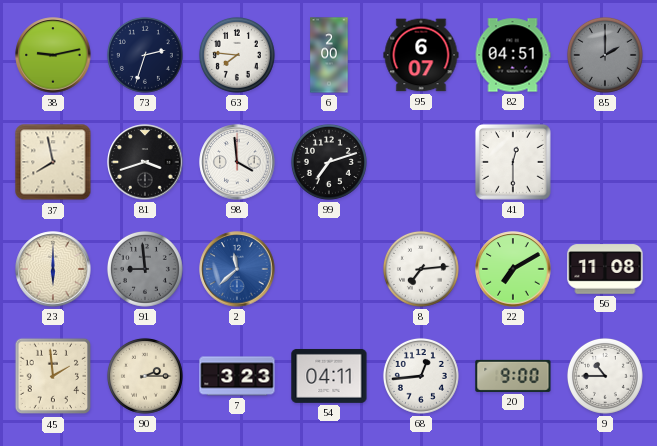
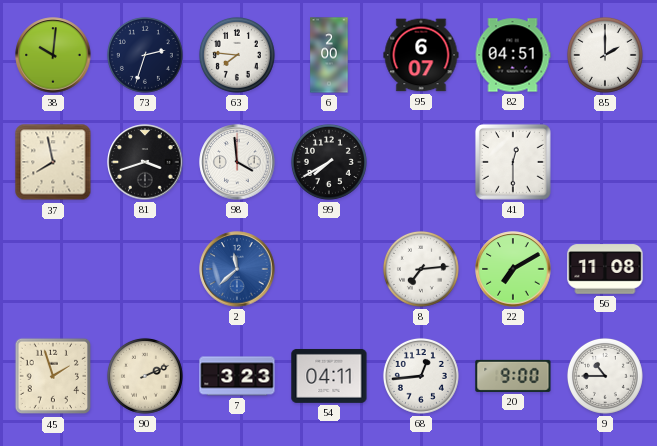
38: 9:13 -> 10:01 (53, 55)
85 dial: grey -> white (605, 55)
99: 7:12 -> 7:40 (329, 162)
23: 6:00 -> none (53, 269)
91: 8:59 -> none (145, 269)
45: 1:59 -> 1:57 (53, 376)
90: 2:15 -> 2:11 (145, 376)
